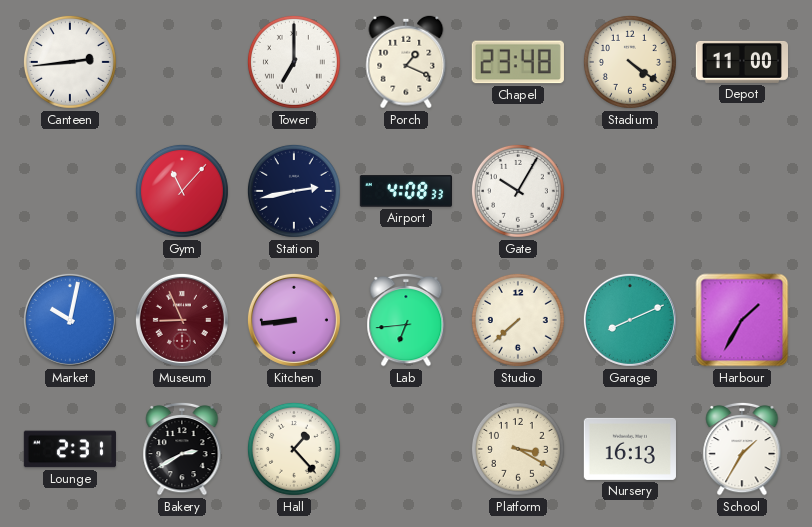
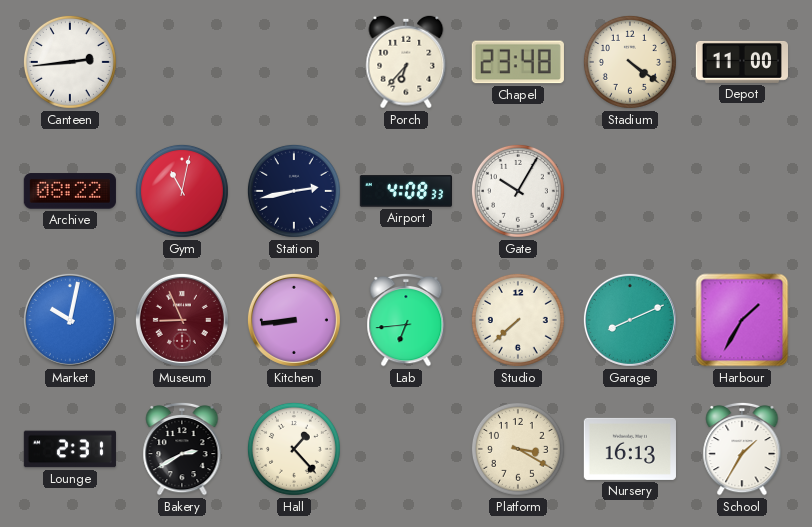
Tower: 7:00 -> none (294, 62)
Porch: 1:19 -> 6:37 (406, 62)
Archive: none -> 08:22 (70, 191)
Gym: 11:07 -> 11:02 (182, 191)
